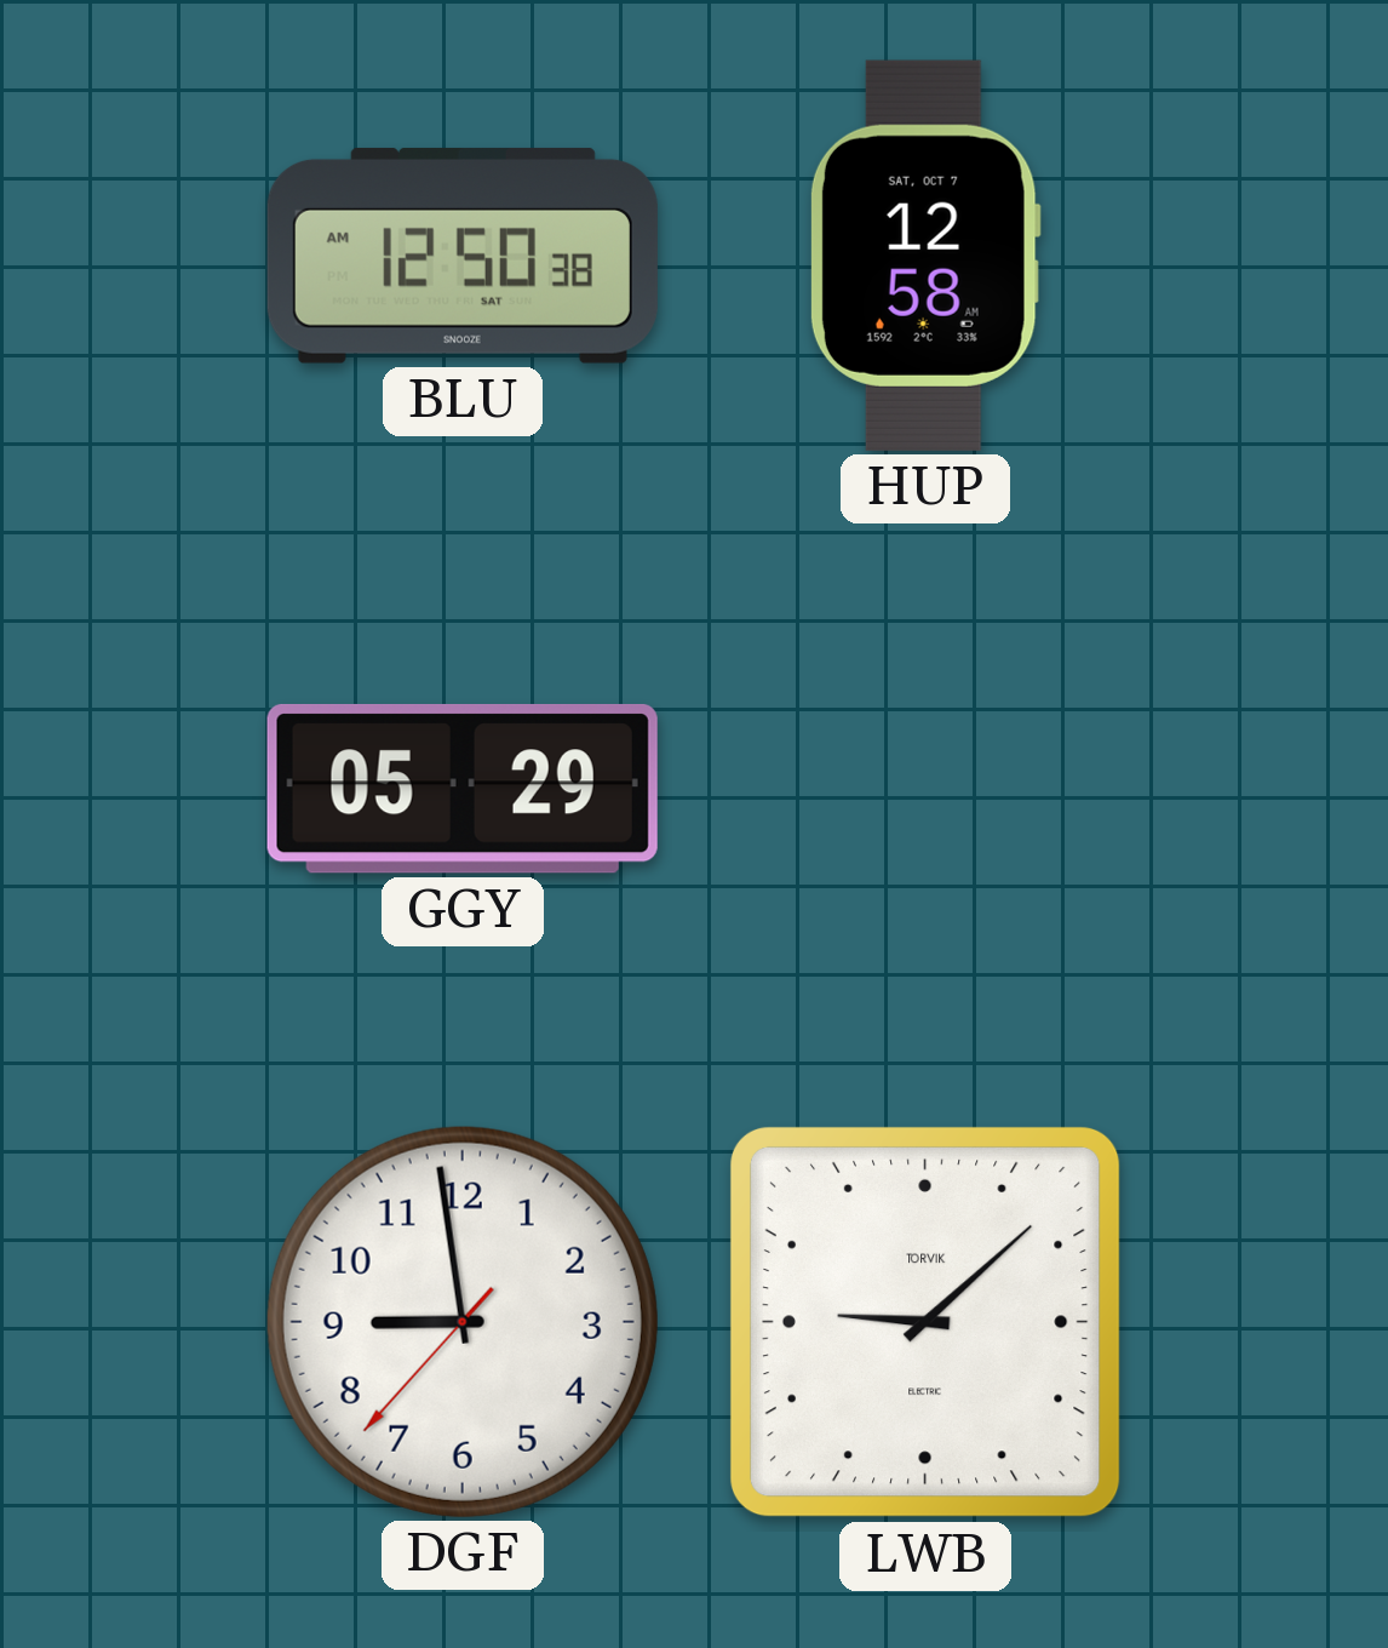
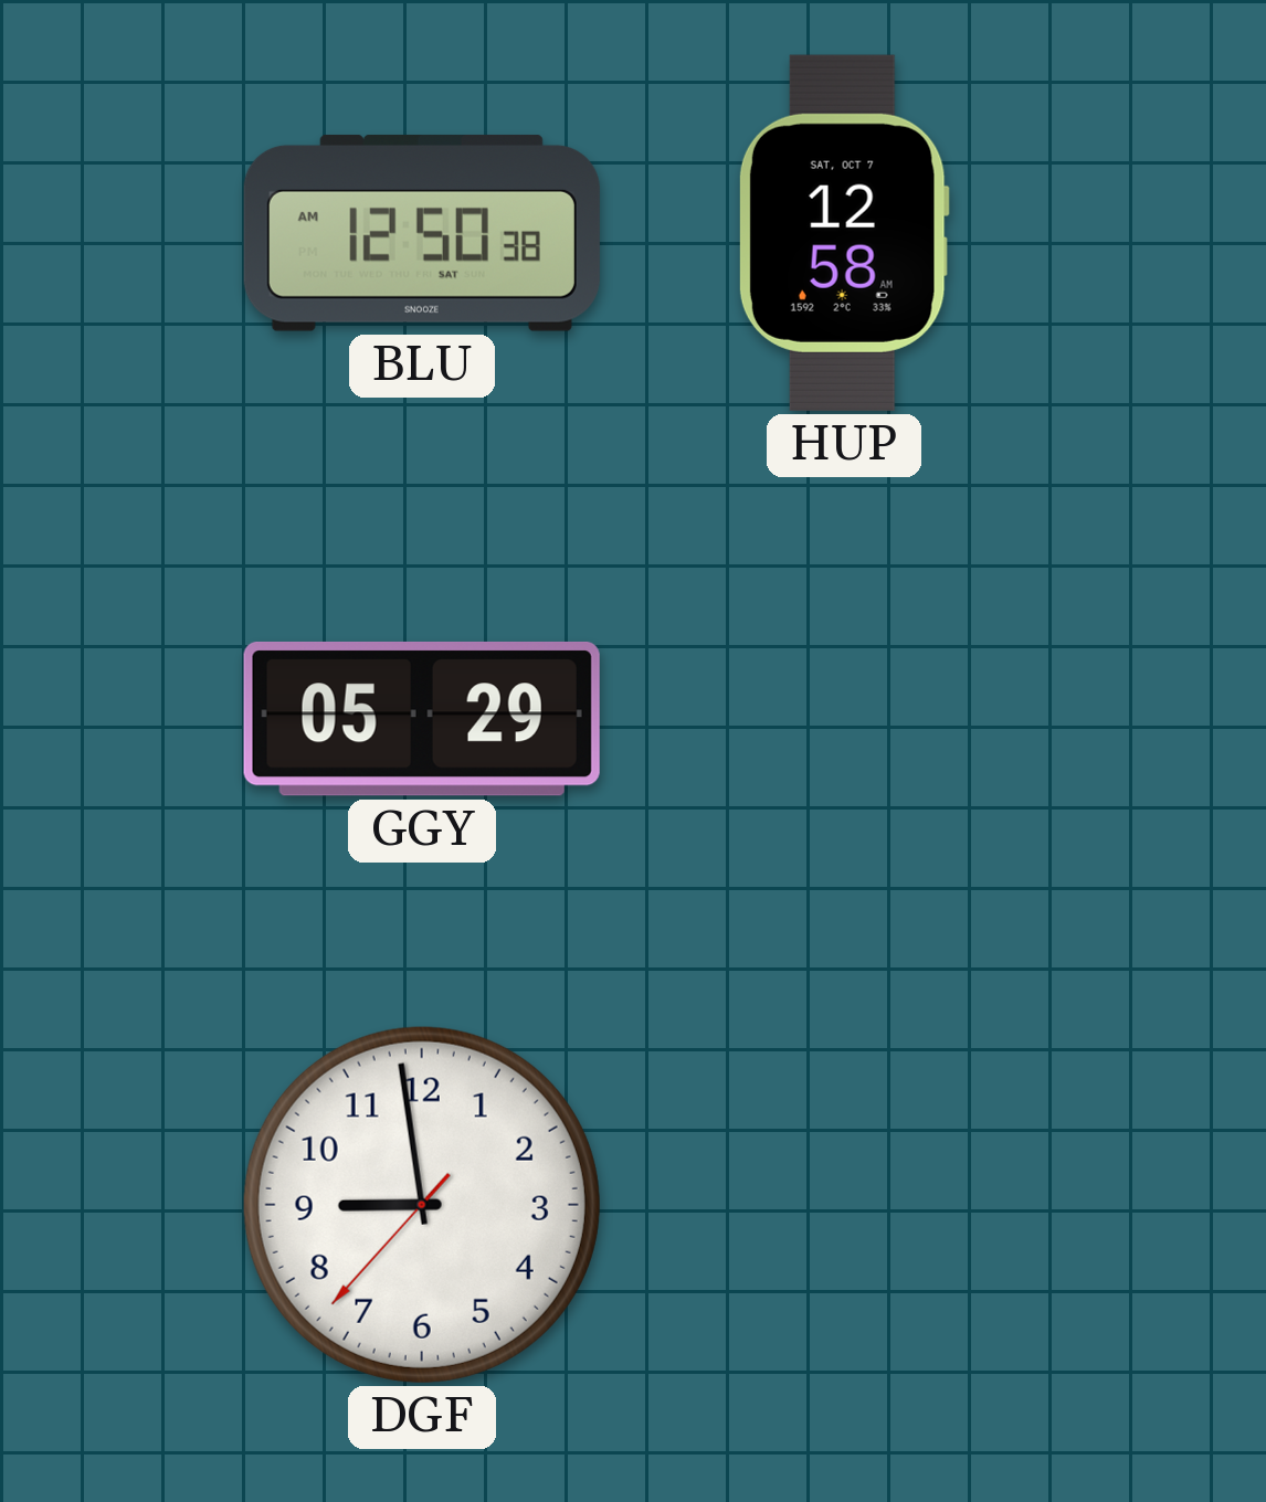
LWB: 9:08 -> none (925, 1322)
